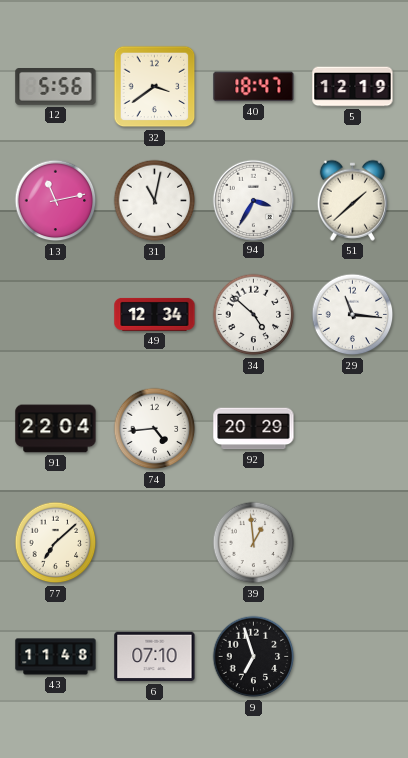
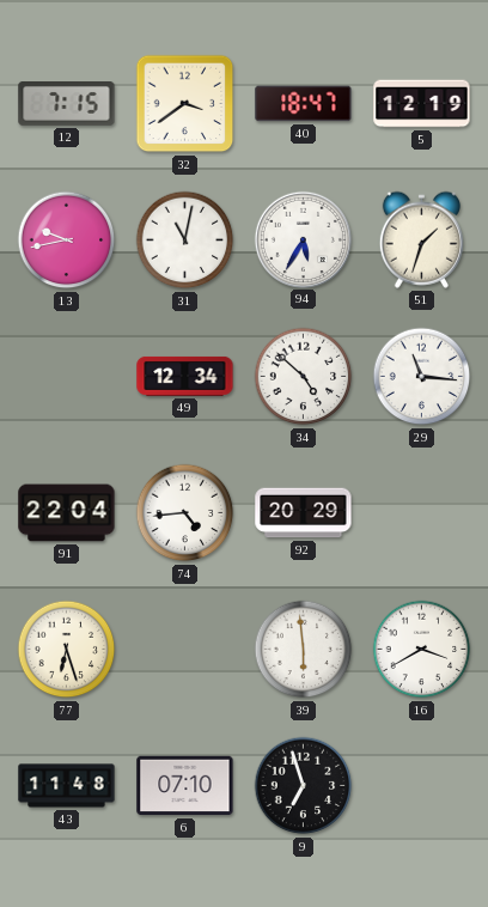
12: 5:56 -> 7:15 (67, 104)
13: 11:13 -> 9:43 (67, 241)
94: 3:35 -> 5:35 (303, 239)
51: 1:38 -> 1:33 (421, 239)
77: 7:08 -> 6:27 (67, 650)
39: 12:59 -> 5:59 (304, 650)
16: none -> 3:40 (422, 650)
